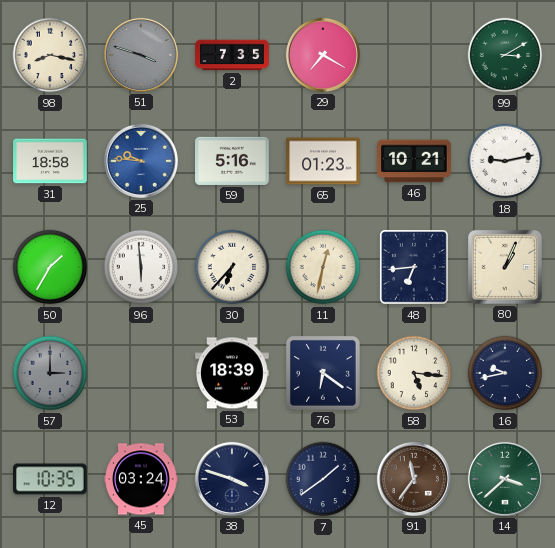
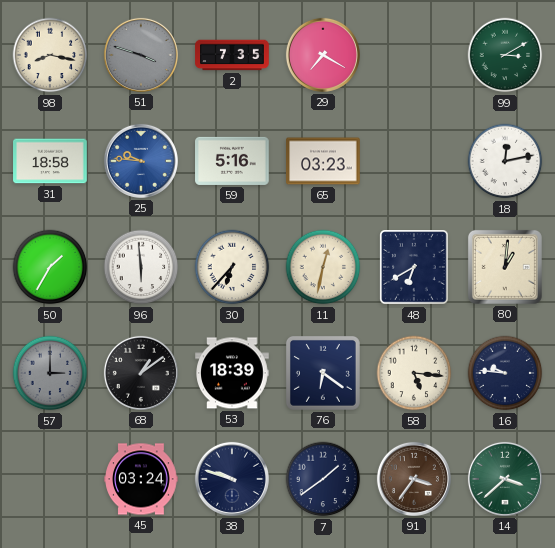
65: 01:23 -> 03:23 (323, 161)
46: 10:21 -> none (414, 161)
18: 9:13 -> 12:13 (505, 161)
48: 6:44 -> 6:40 (414, 267)
80: 1:04 -> 1:01 (505, 267)
68: none -> 1:09 (141, 373)
16: 9:43 -> 9:46 (505, 373)
12: 10:35 -> none (50, 479)
38: 3:48 -> 9:48 (232, 479)
91: 11:36 -> 3:36 (414, 479)
